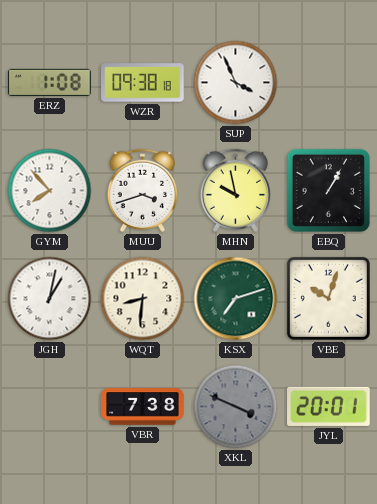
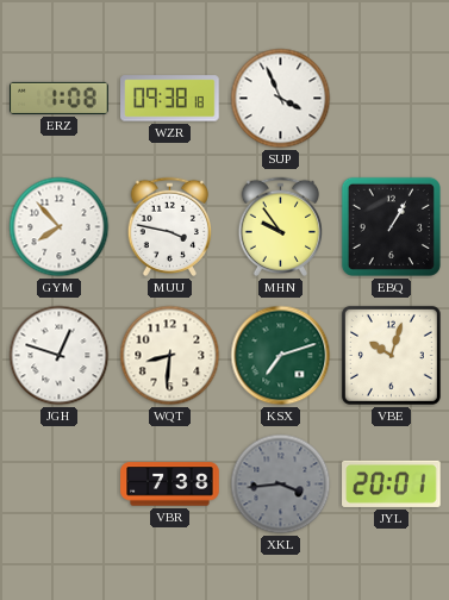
MUU: 3:42 -> 3:47 (170, 226)
MHN: 9:58 -> 9:54 (281, 226)
JGH: 1:02 -> 12:48 (60, 356)
XKL: 3:49 -> 3:44 (281, 485)
